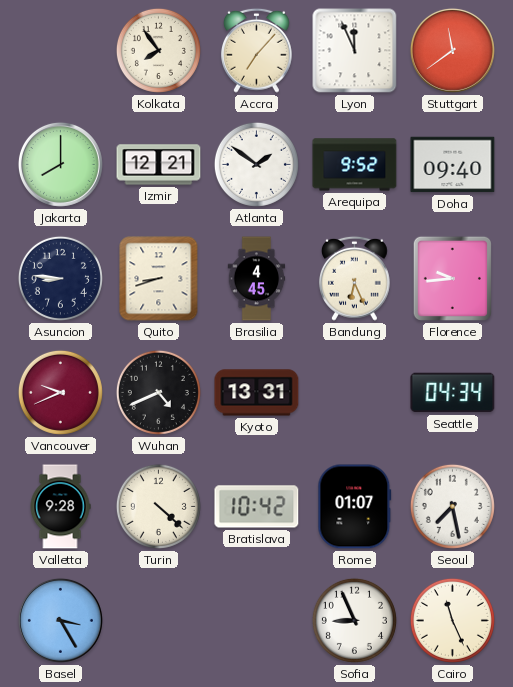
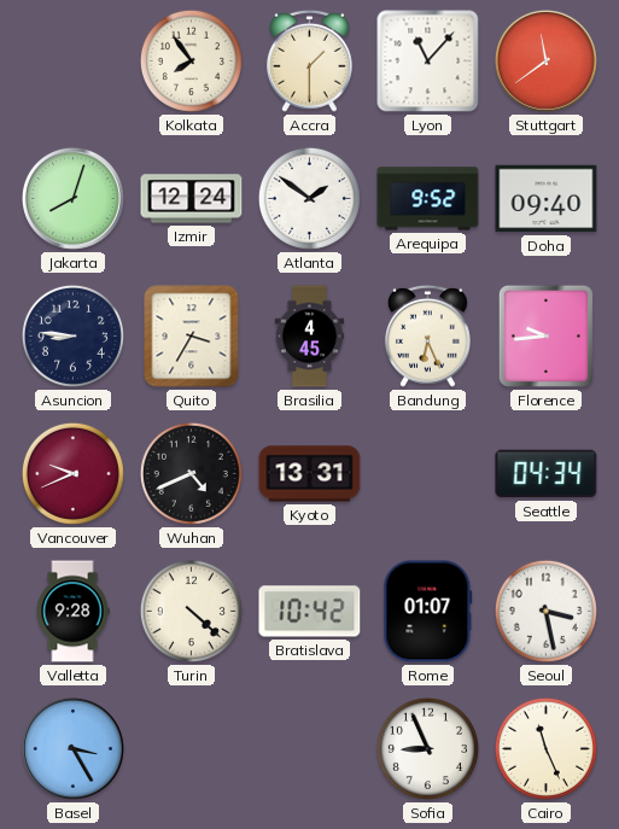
Accra: 7:07 -> 1:30 (309, 60)
Lyon: 11:56 -> 11:07 (428, 62)
Jakarta: 8:00 -> 8:03 (72, 198)
Izmir: 12:21 -> 12:24 (192, 199)
Quito: 8:42 -> 3:35 (192, 337)
Seoul: 7:28 -> 3:28 (545, 611)
